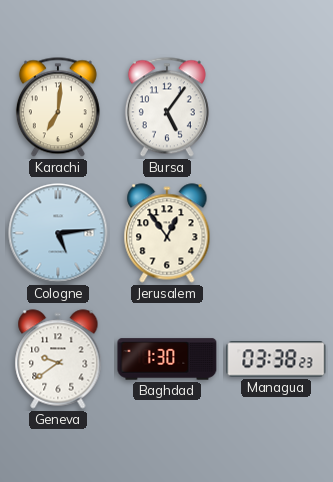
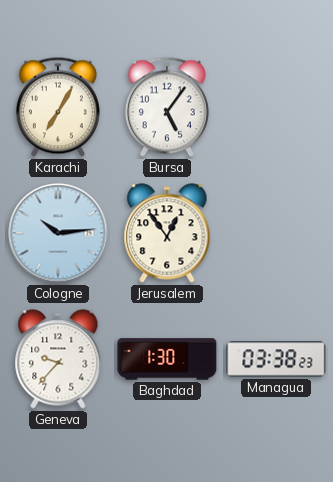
Karachi: 7:01 -> 7:05 (58, 107)
Cologne: 5:14 -> 10:14 (58, 233)
Geneva: 9:39 -> 9:37 (58, 359)
